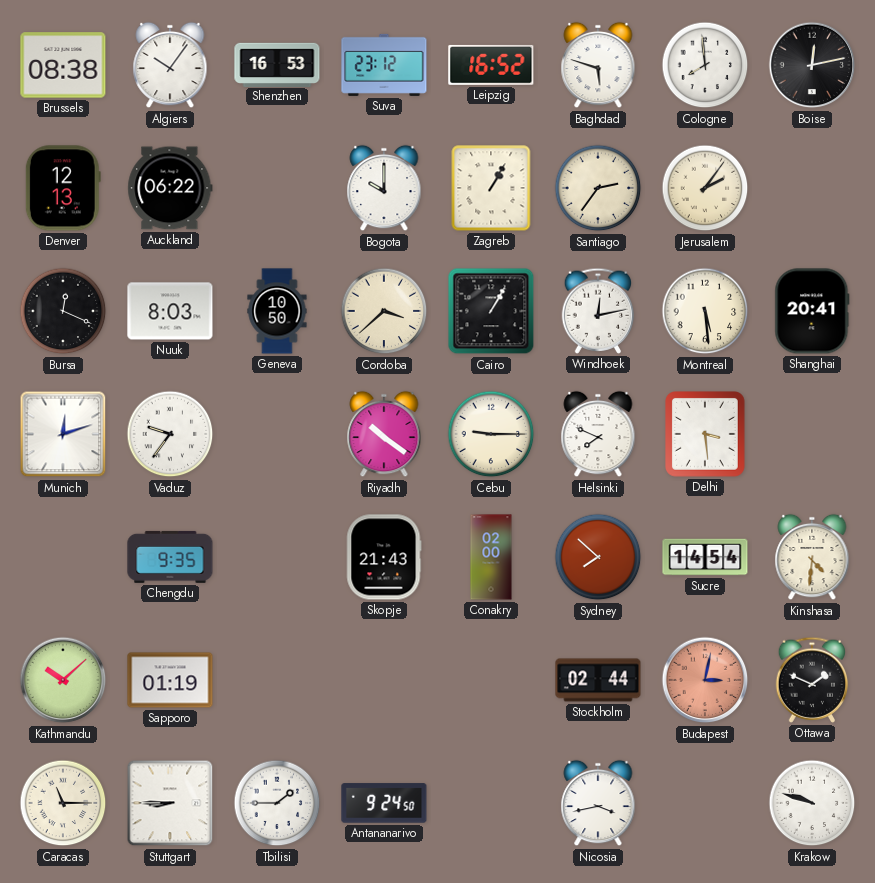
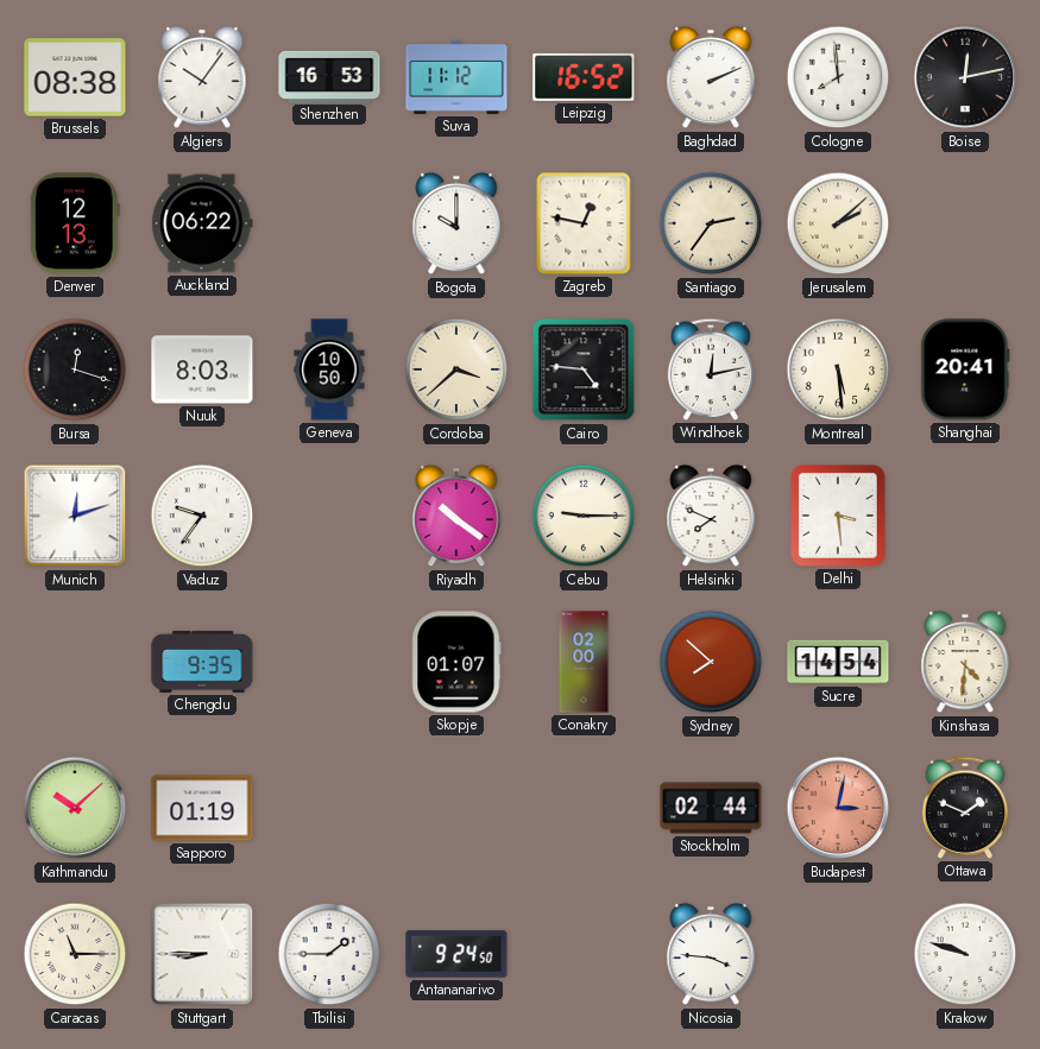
Suva: 23:12 -> 11:12 (456, 77)
Baghdad: 5:48 -> 2:11 (711, 77)
Zagreb: 1:05 -> 12:47 (584, 223)
Jerusalem: 2:06 -> 2:08 (838, 223)
Bursa: 12:19 -> 12:18 (75, 369)
Cairo: 1:05 -> 4:46 (584, 369)
Skopje: 21:43 -> 01:07 (456, 662)
Nicosia: 3:43 -> 3:46 (711, 954)
